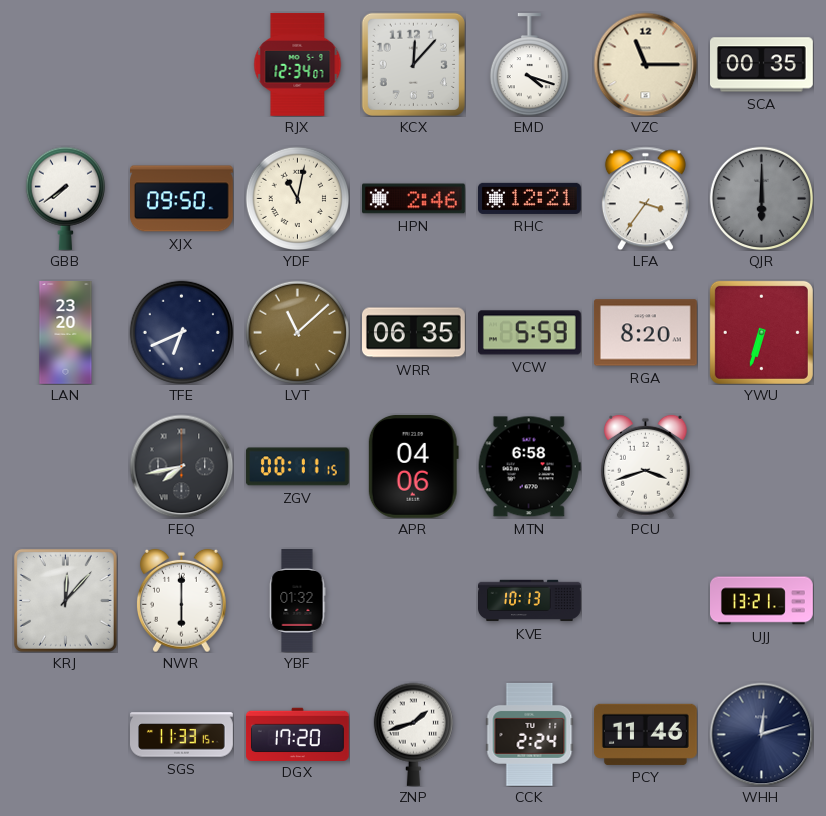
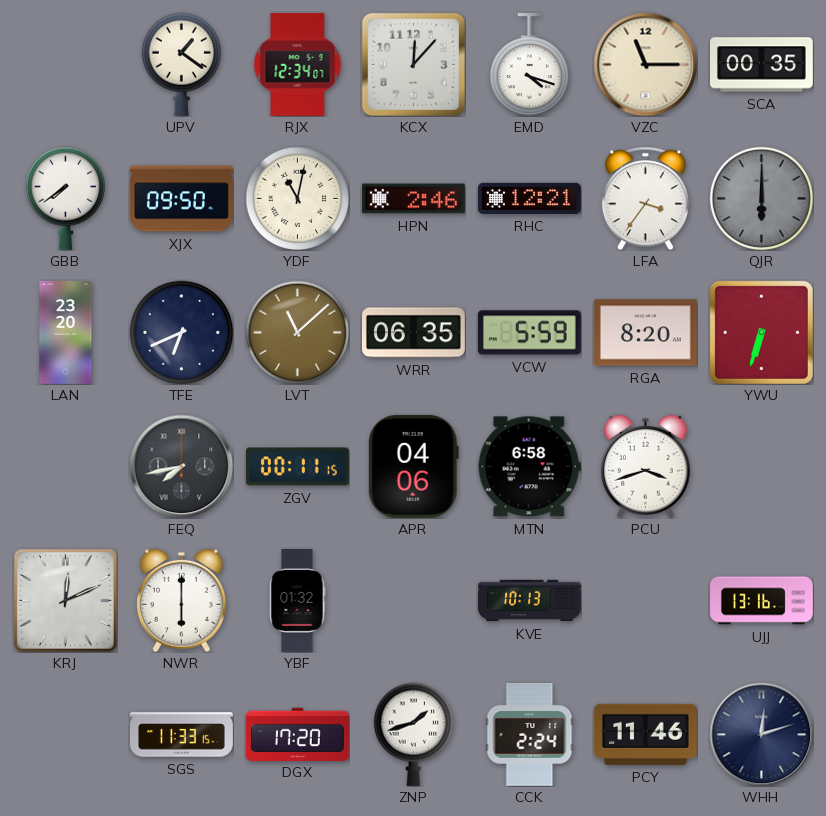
UPV: none -> 1:21 (181, 64)
KRJ: 12:07 -> 12:11 (65, 600)
UJJ: 13:21 -> 13:16 (762, 601)
